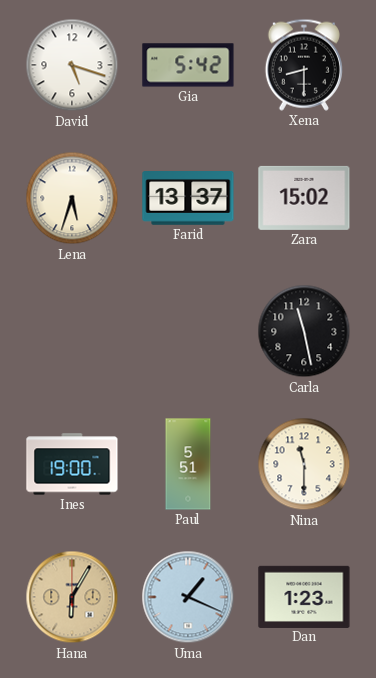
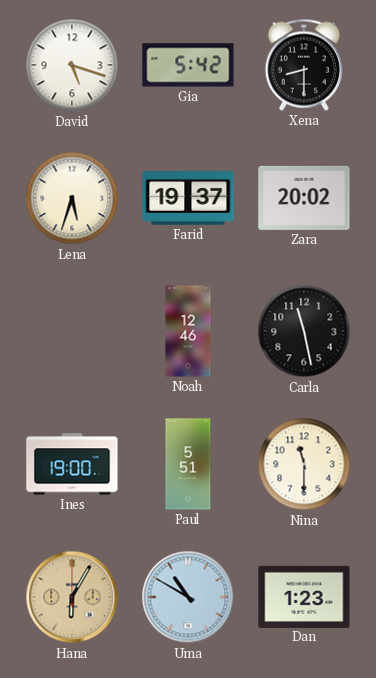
Farid: 13:37 -> 19:37 (188, 199)
Zara: 15:02 -> 20:02 (304, 198)
Noah: none -> 12:46 (188, 331)
Uma: 1:19 -> 10:50 (188, 597)
